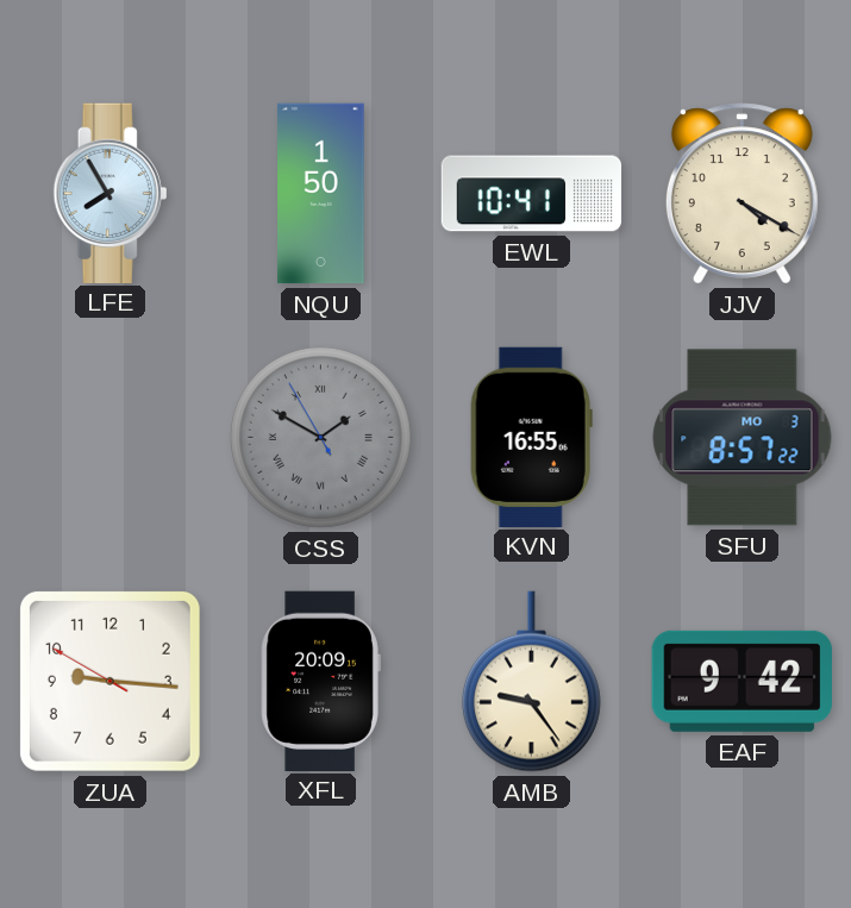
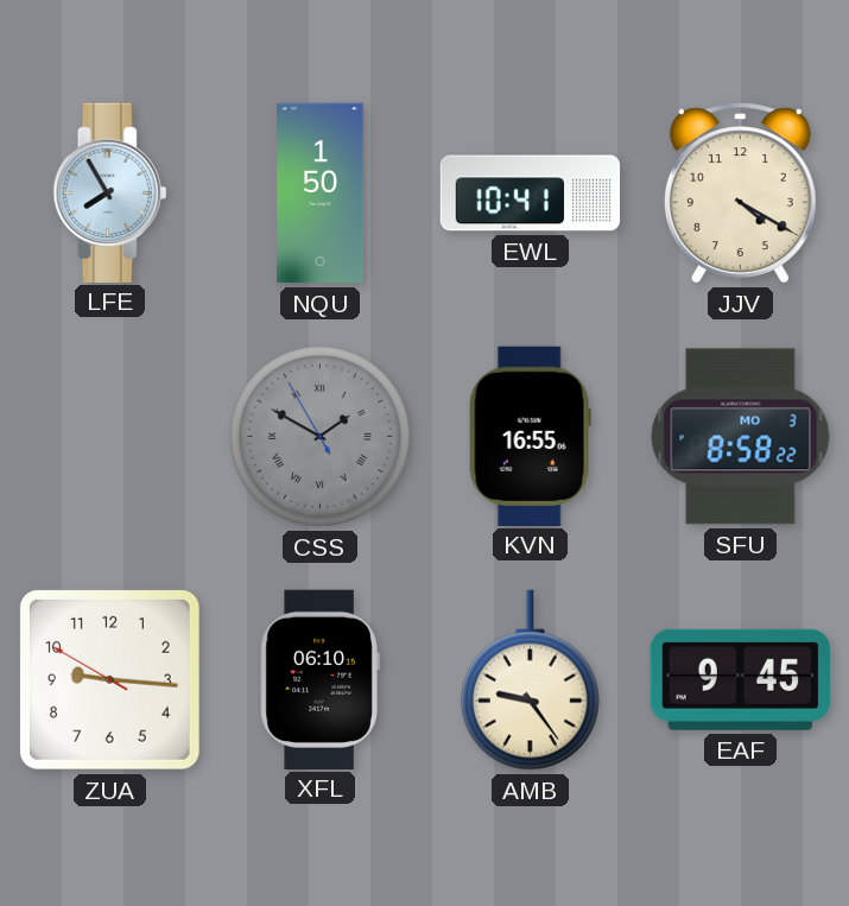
SFU: 8:57 -> 8:58 (741, 437)
XFL: 20:09 -> 06:10 (319, 679)
EAF: 9:42 -> 9:45 (740, 679)
